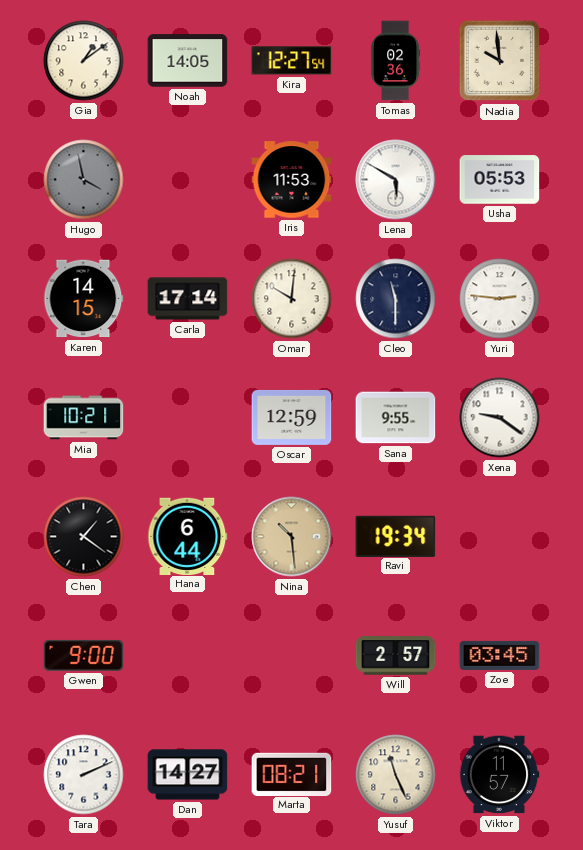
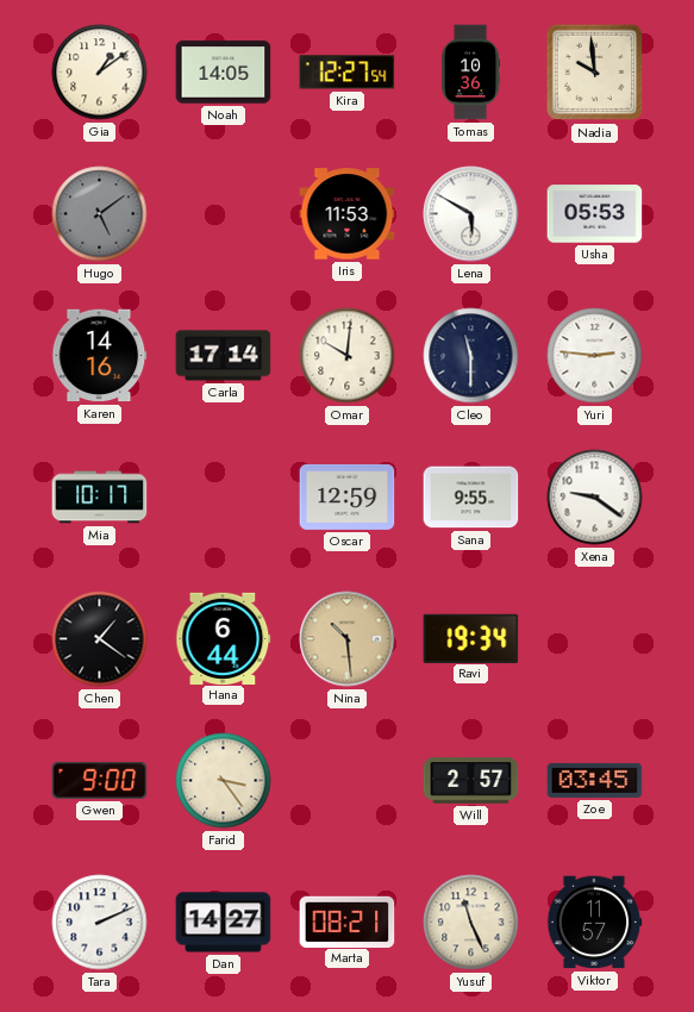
Tomas: 02:36 -> 10:36 (471, 73)
Hugo: 3:58 -> 5:09 (100, 214)
Karen: 14:15 -> 14:16 (100, 356)
Mia: 10:21 -> 10:17 (100, 498)
Farid: none -> 3:24 (224, 781)
